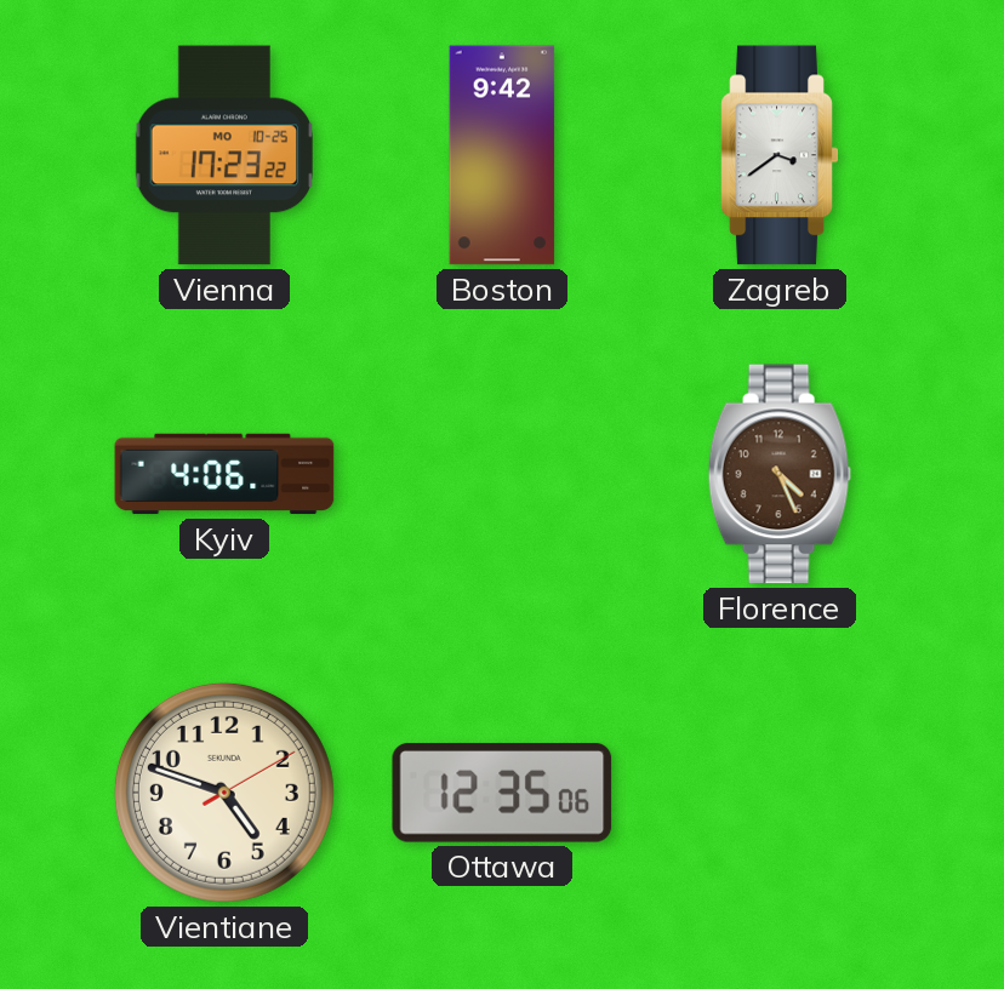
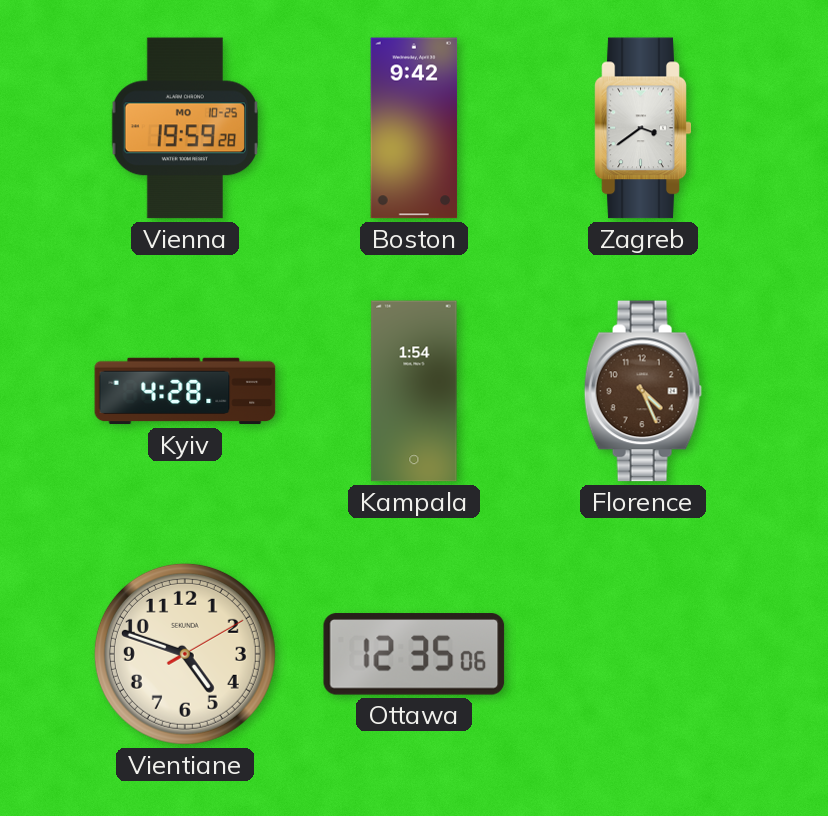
Vienna: 17:23 -> 19:59 (185, 128)
Kyiv: 4:06 -> 4:28 (185, 391)
Kampala: none -> 1:54 (414, 391)
